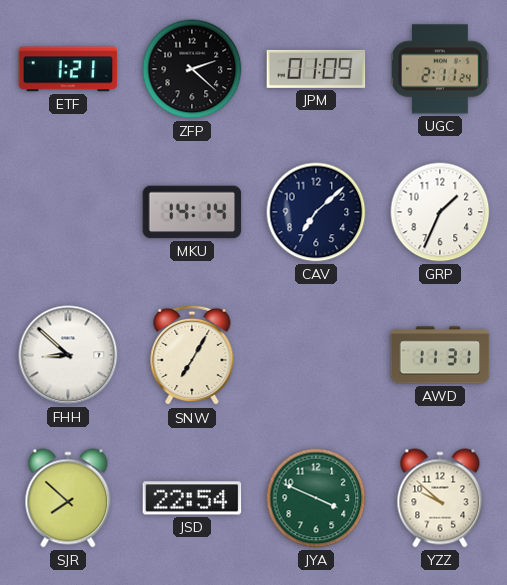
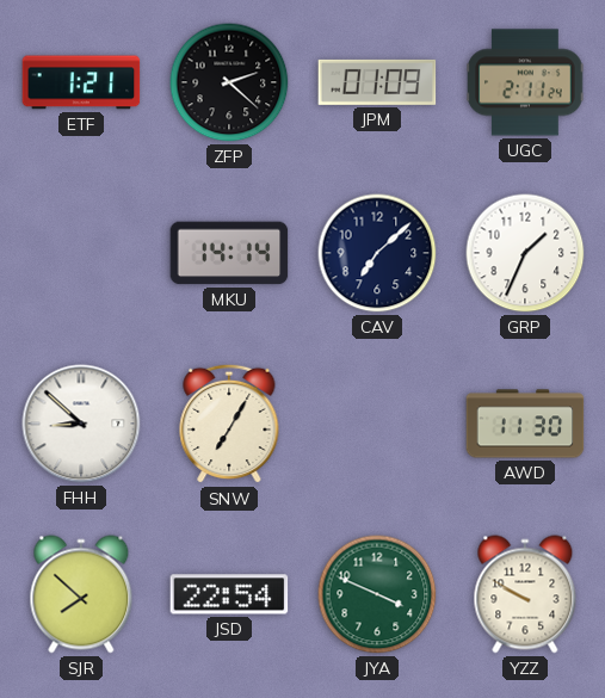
AWD: 11:31 -> 11:30 (525, 424)
YZZ: 9:52 -> 9:50 (525, 594)
